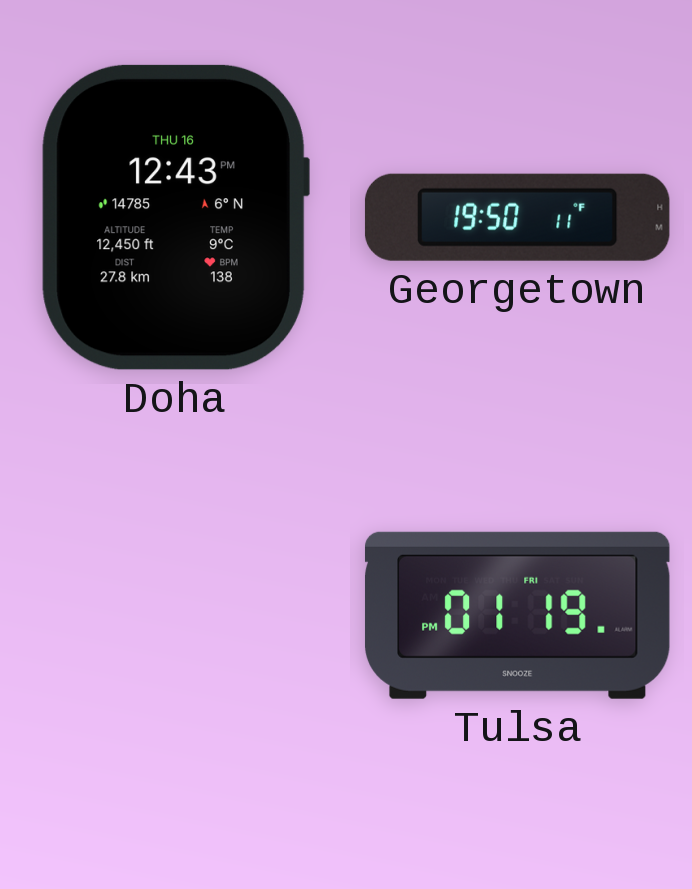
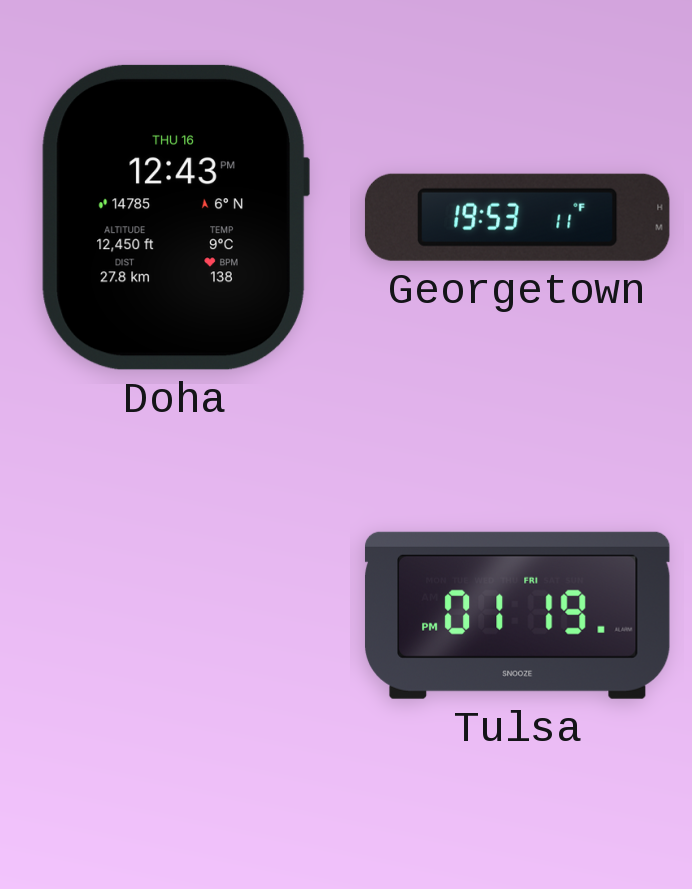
Georgetown: 19:50 -> 19:53 (517, 217)
